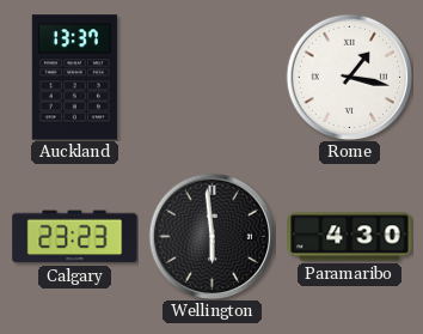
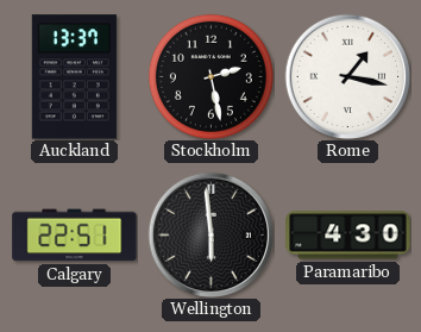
Stockholm: none -> 2:28 (211, 76)
Calgary: 23:23 -> 22:51 (75, 236)
